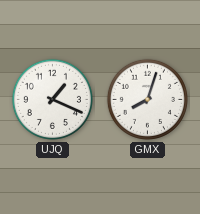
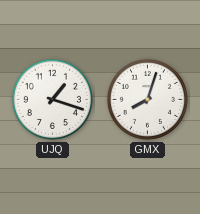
UJQ: 1:19 -> 1:18 (52, 99)
